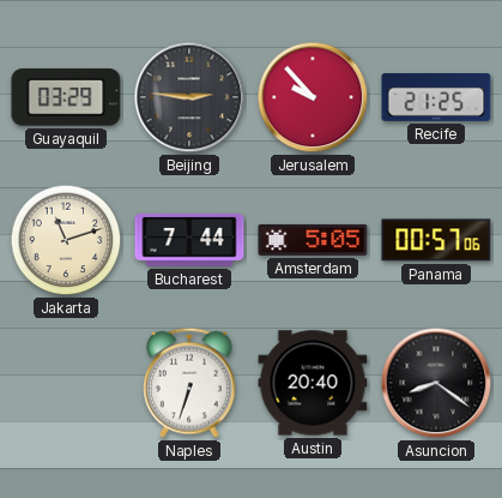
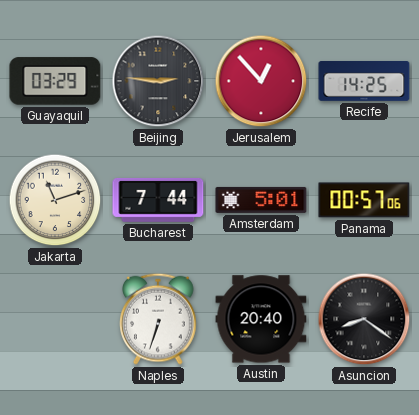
Jerusalem: 9:53 -> 12:53 (261, 81)
Recife: 21:25 -> 14:25 (364, 82)
Amsterdam: 5:05 -> 5:01 (261, 200)
